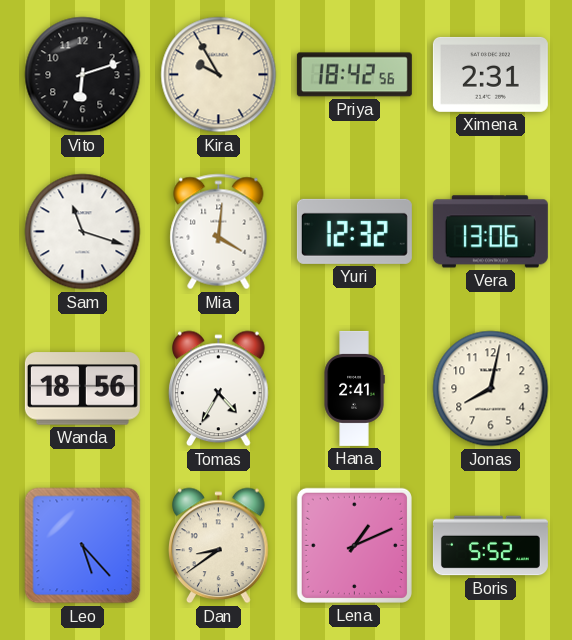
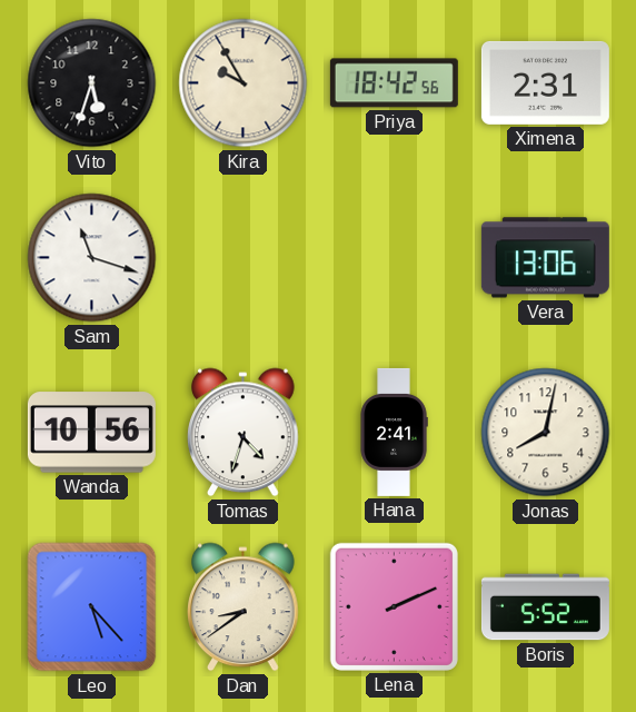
Vito: 6:12 -> 5:33 (92, 83)
Mia: 4:01 -> none (219, 232)
Yuri: 12:32 -> none (354, 231)
Wanda: 18:56 -> 10:56 (91, 433)
Tomas: 4:35 -> 4:33 (244, 433)
Lena: 1:11 -> 2:11 (394, 606)
